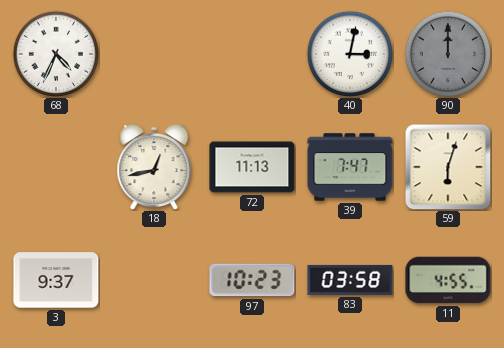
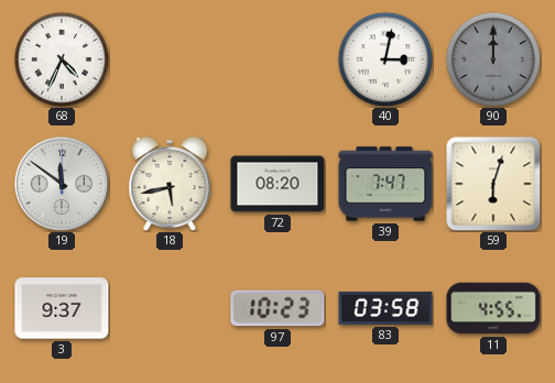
19: none -> 11:51 (62, 184)
18: 12:43 -> 5:43 (170, 184)
72: 11:13 -> 08:20 (277, 184)
